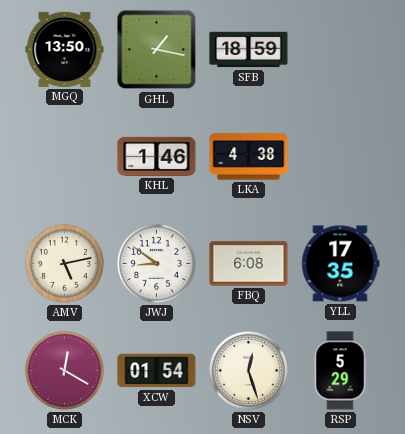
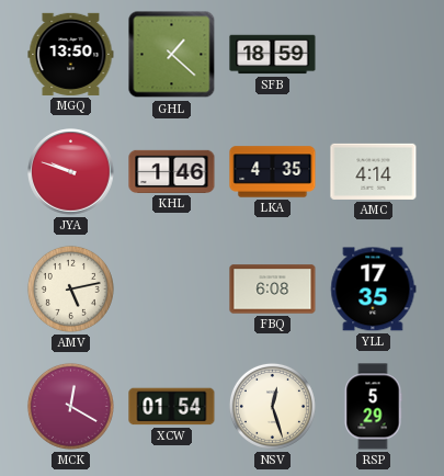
GHL: 1:17 -> 1:22 (172, 55)
JYA: none -> 9:48 (71, 172)
LKA: 4:38 -> 4:35 (273, 172)
AMC: none -> 4:14 (374, 171)
JWJ: 8:51 -> none (156, 263)
